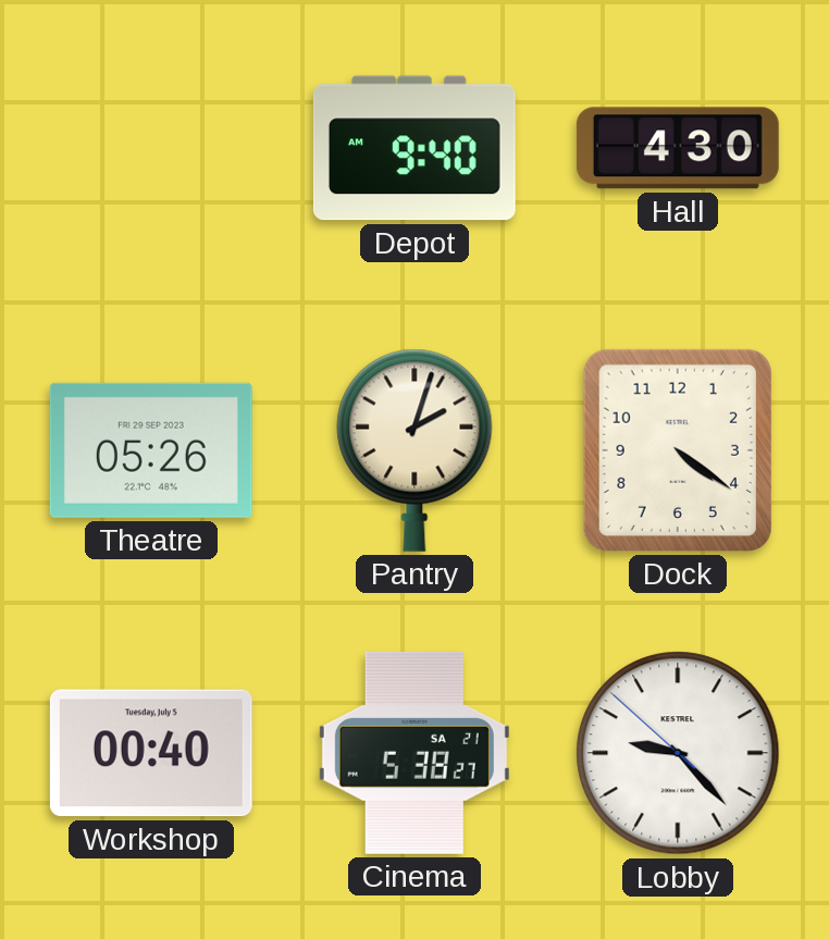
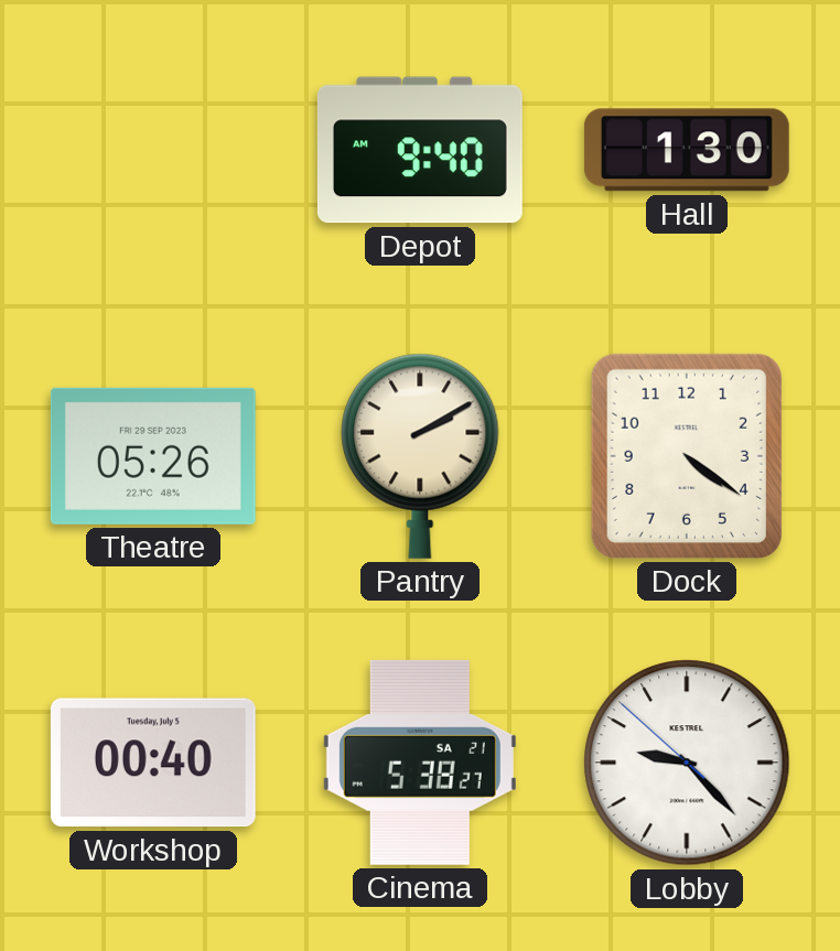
Hall: 4:30 -> 1:30 (687, 150)
Pantry: 2:03 -> 2:10 (420, 456)
